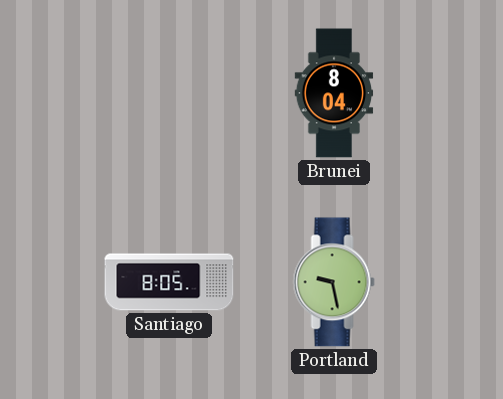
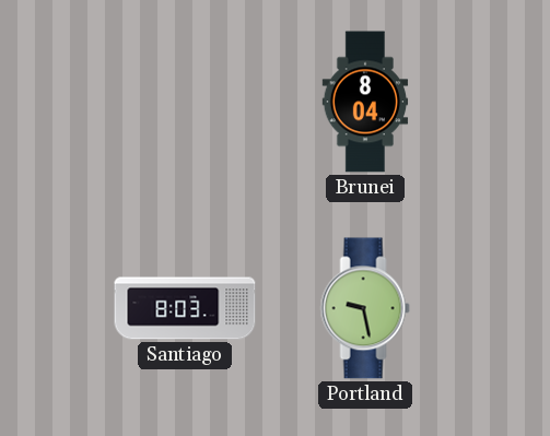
Santiago: 8:05 -> 8:03 (185, 308)
